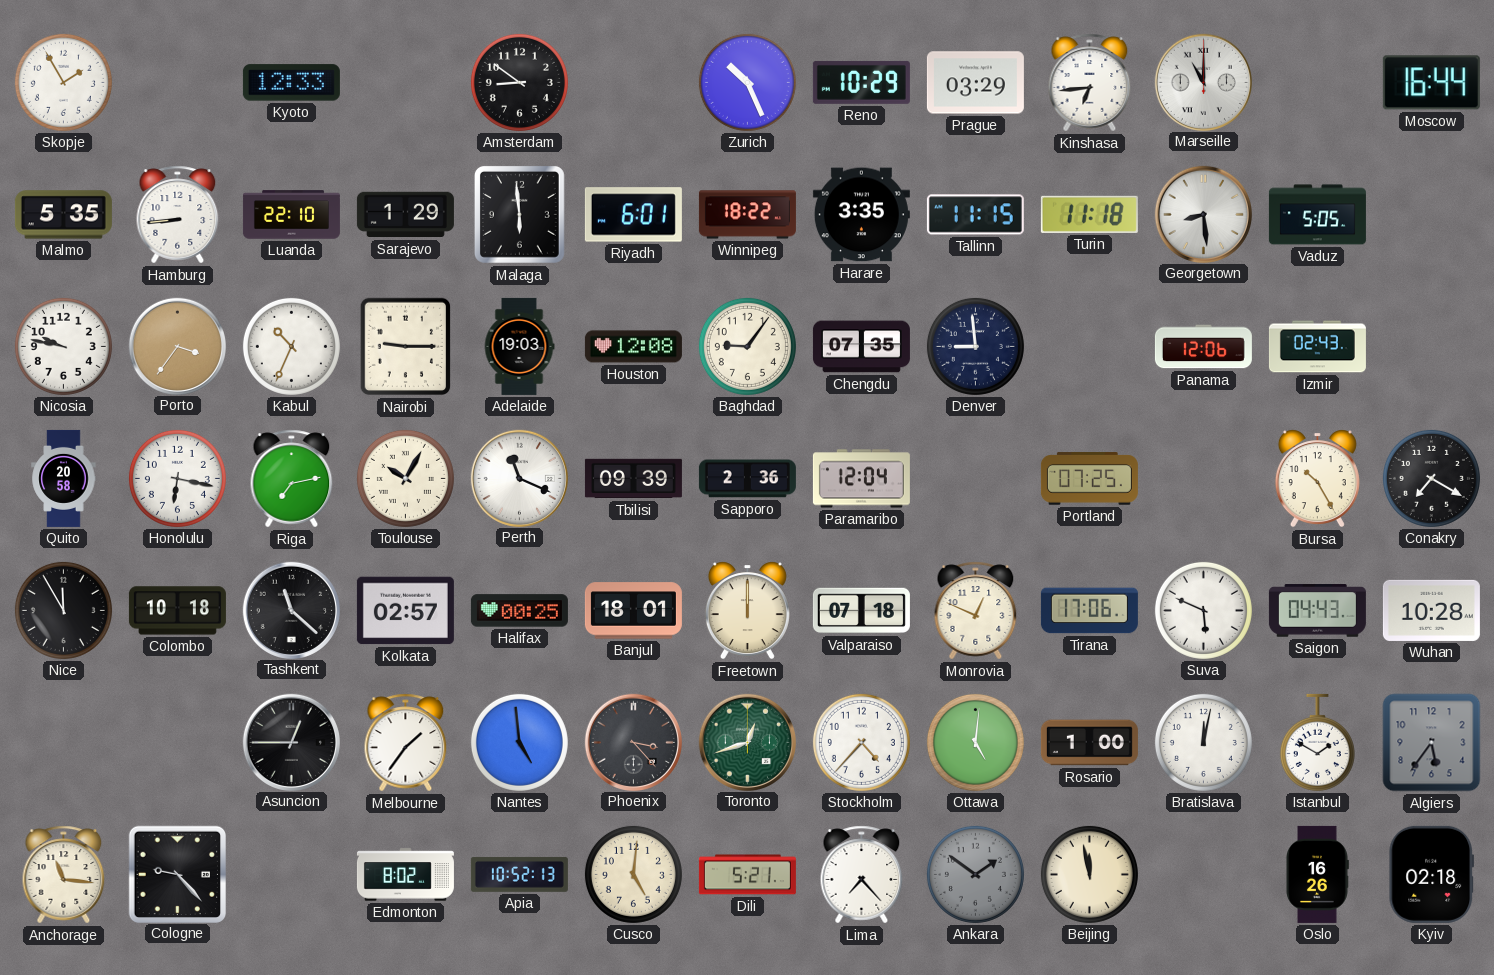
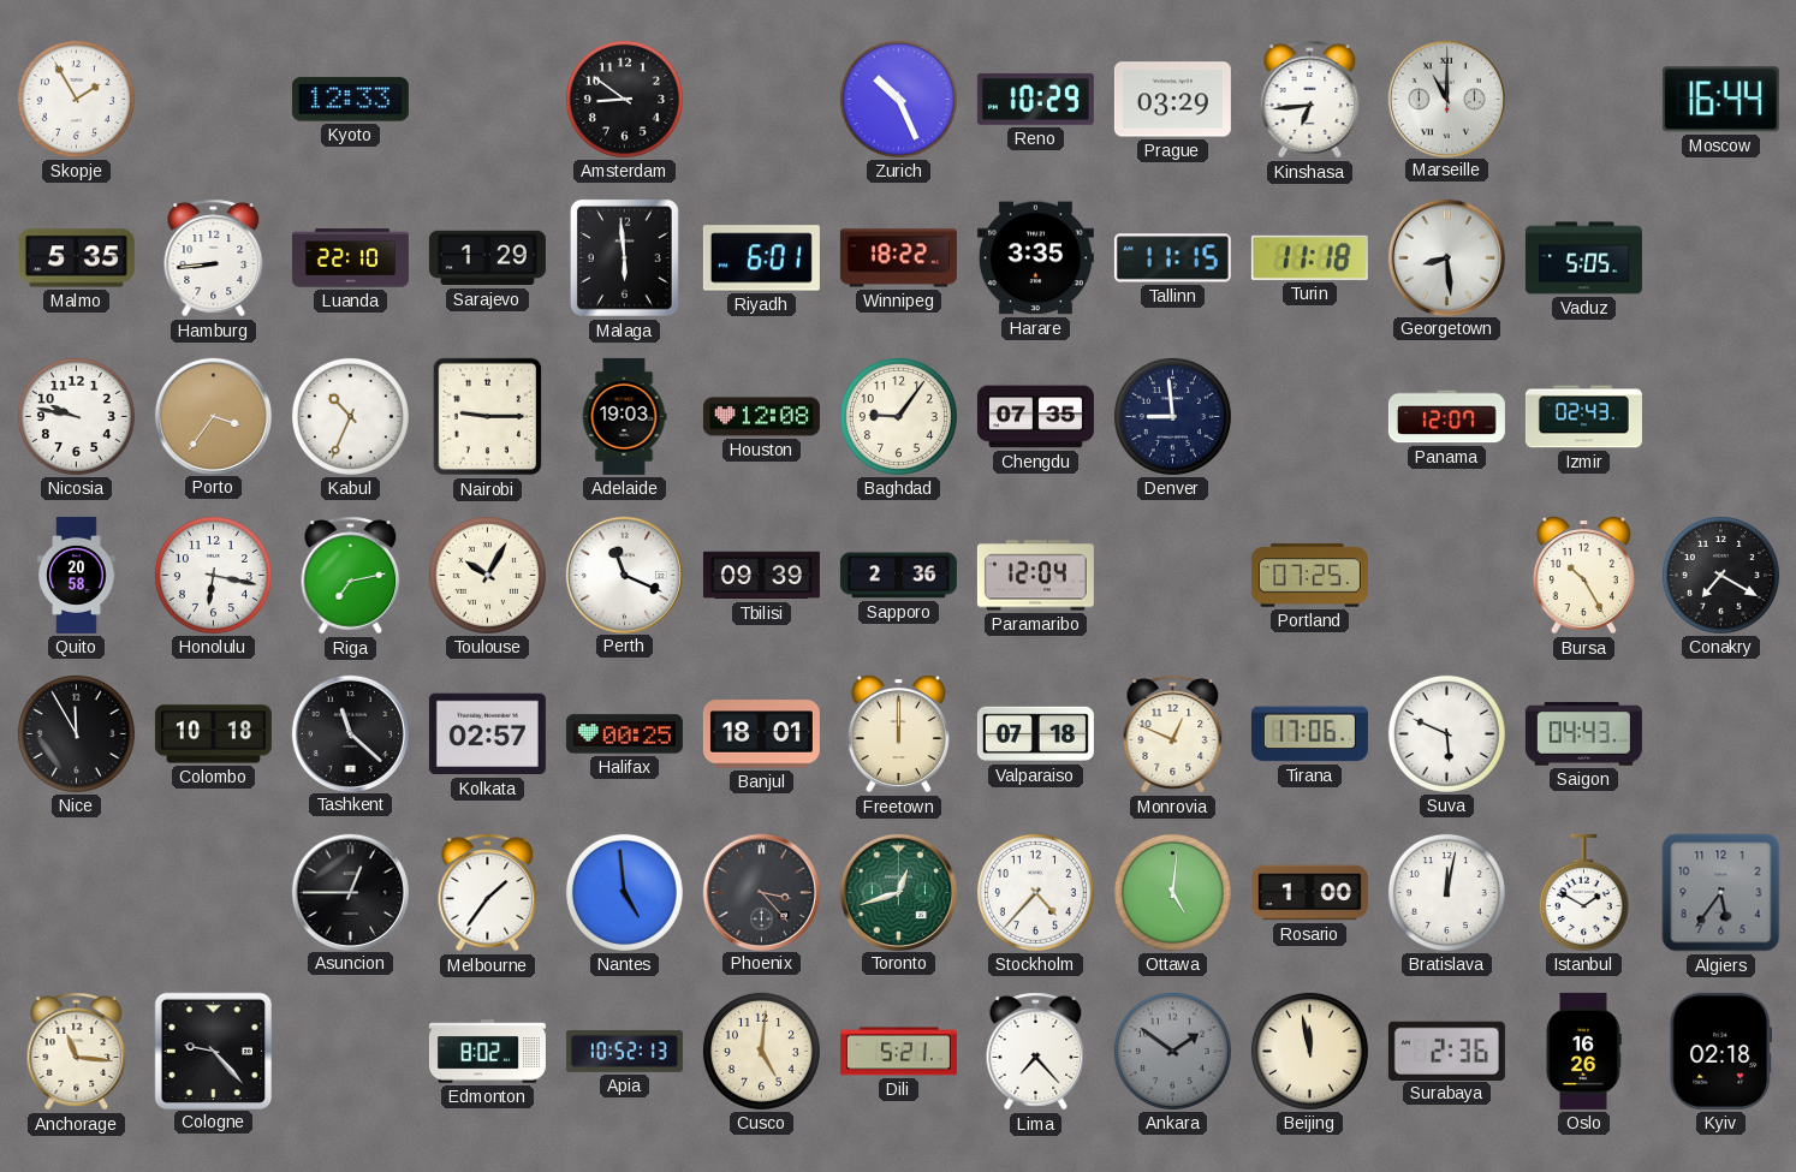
Panama: 12:06 -> 12:07 (1446, 417)
Wuhan: 10:28 -> none (1431, 610)
Surabaya: none -> 2:36 (1446, 1051)
